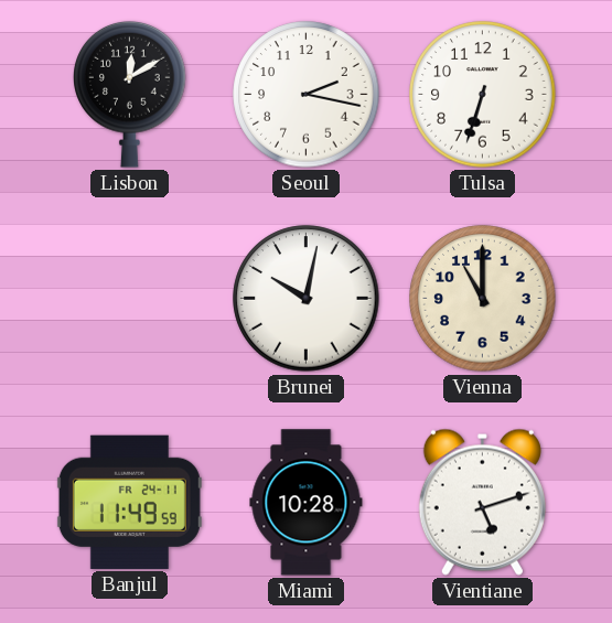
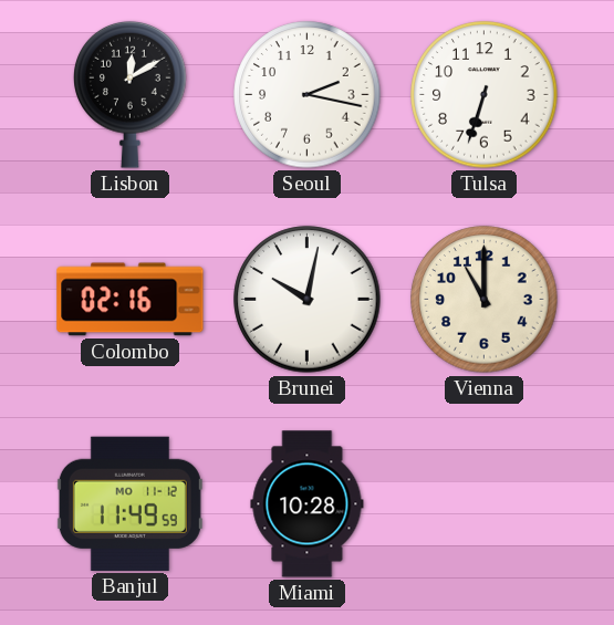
Colombo: none -> 02:16 (131, 300)
Banjul date: FR 24-11 -> MO 11-12 (129, 503)
Vientiane: 5:12 -> none (482, 502)
